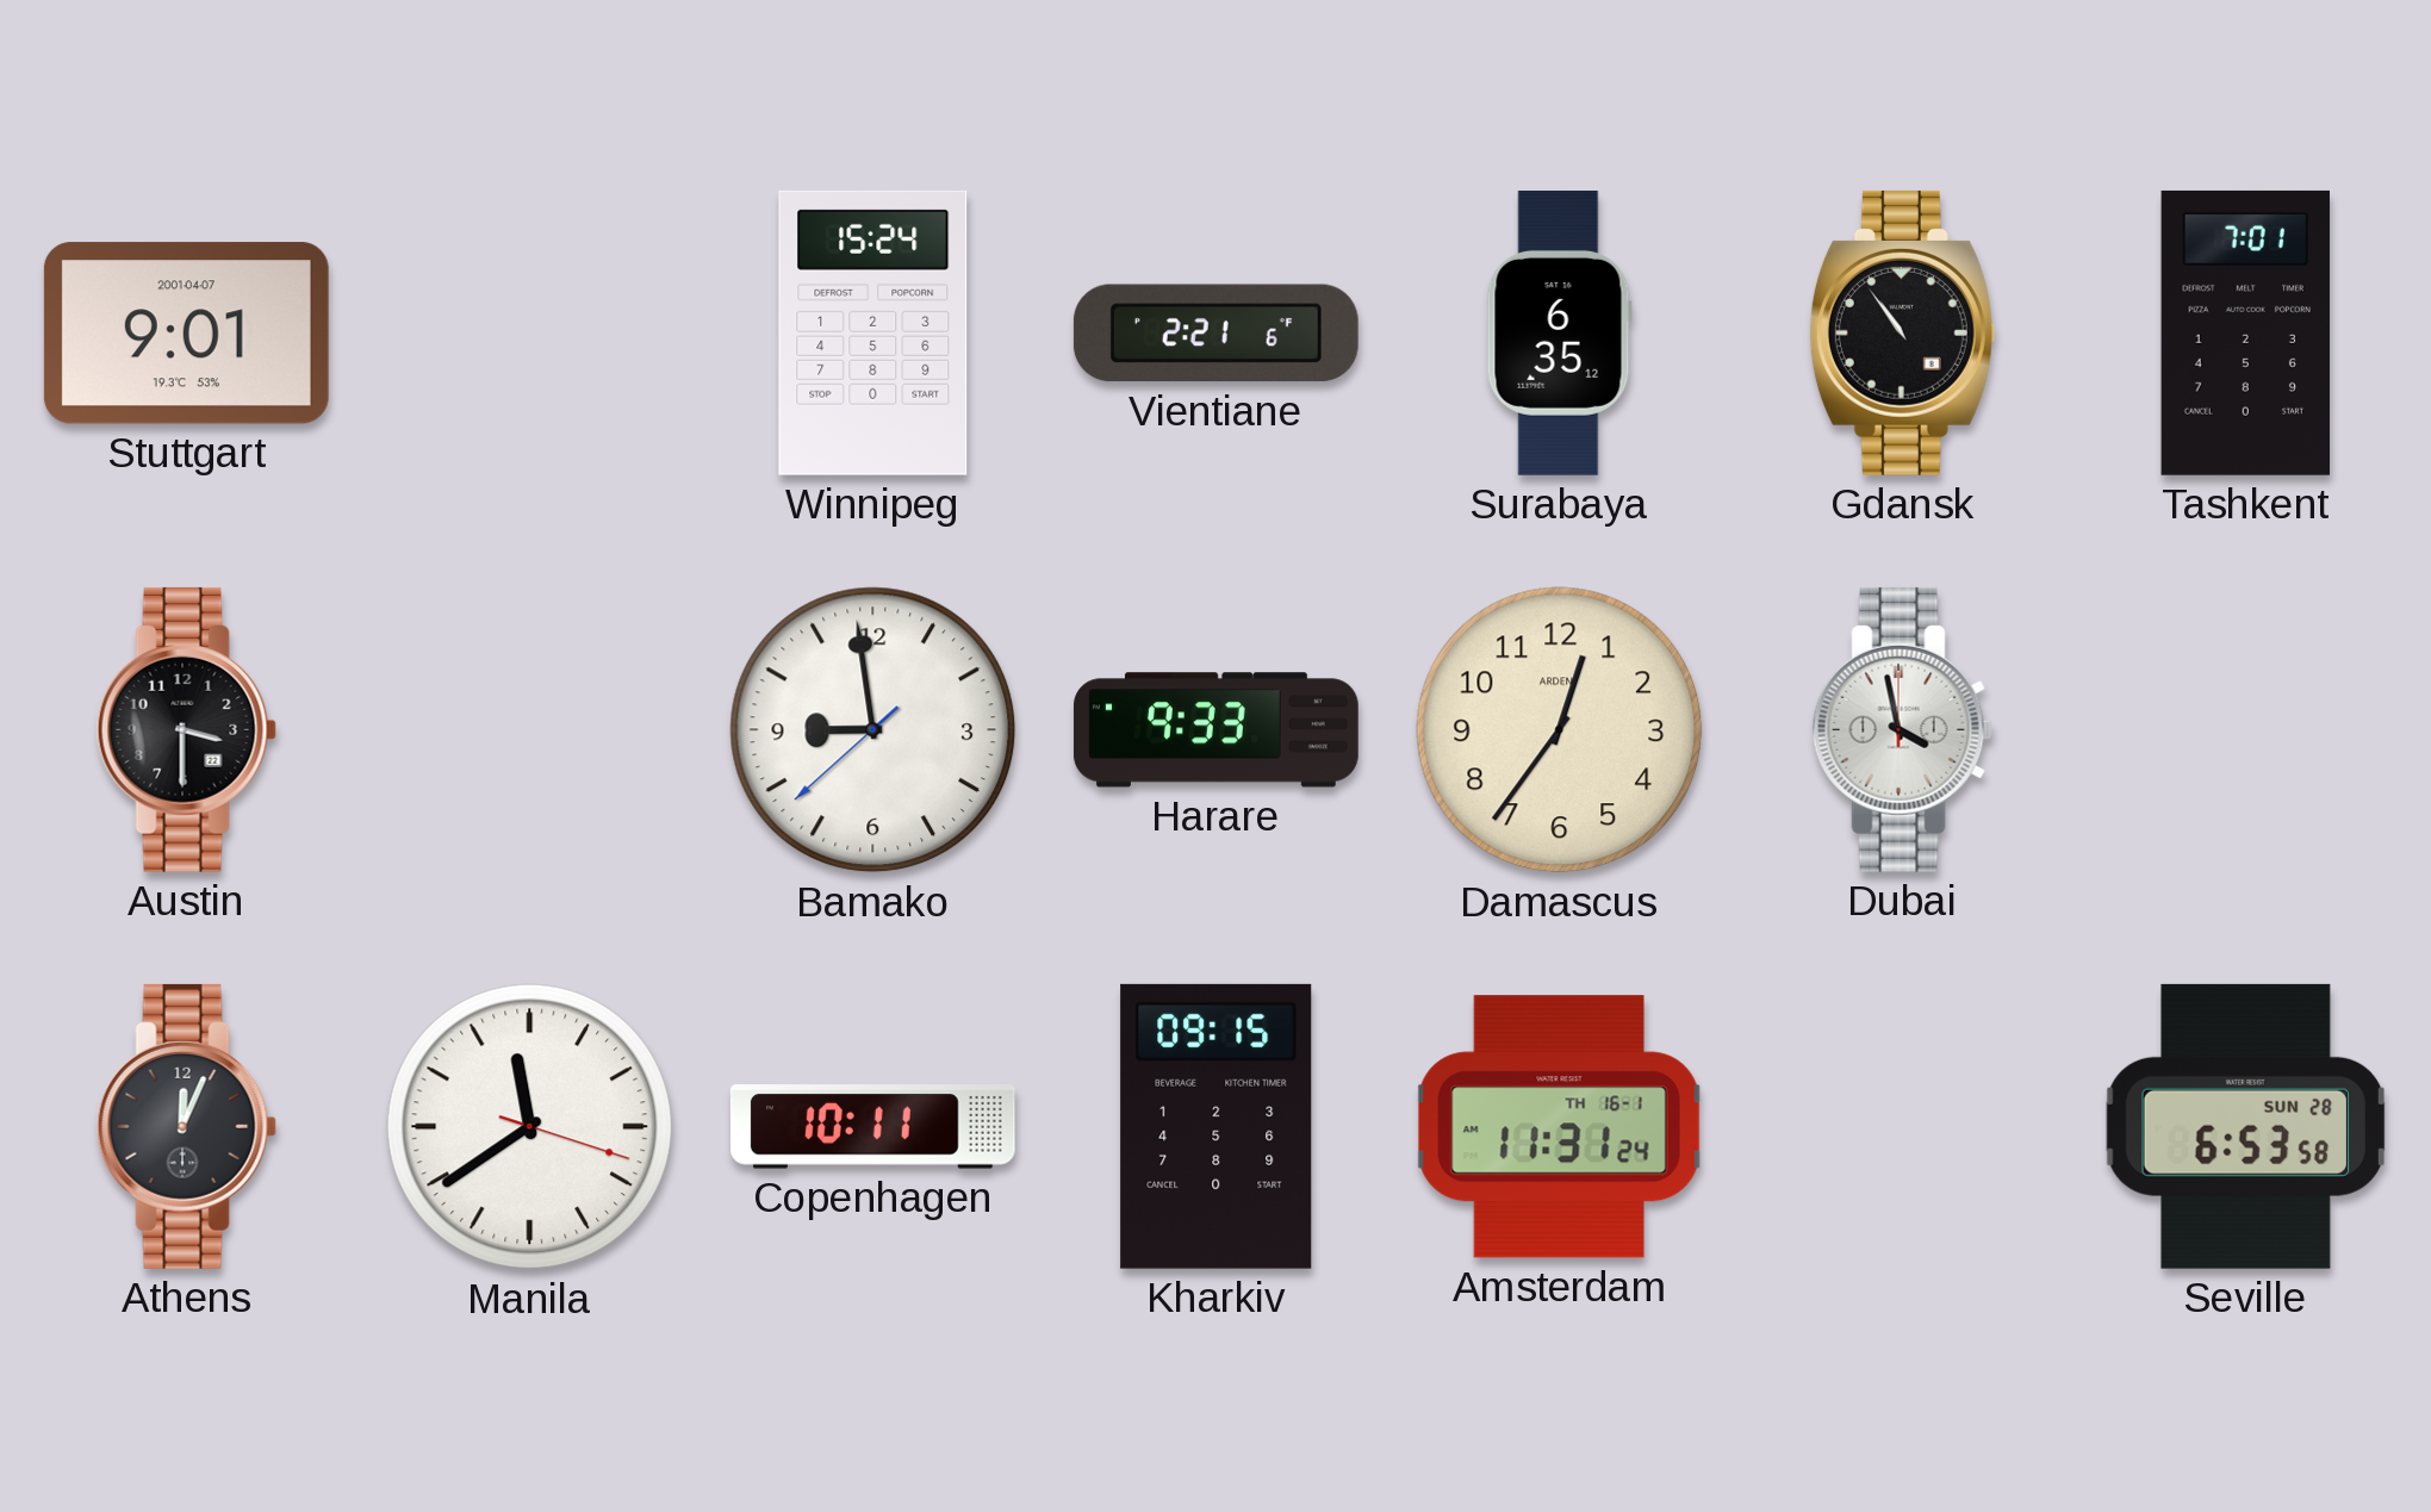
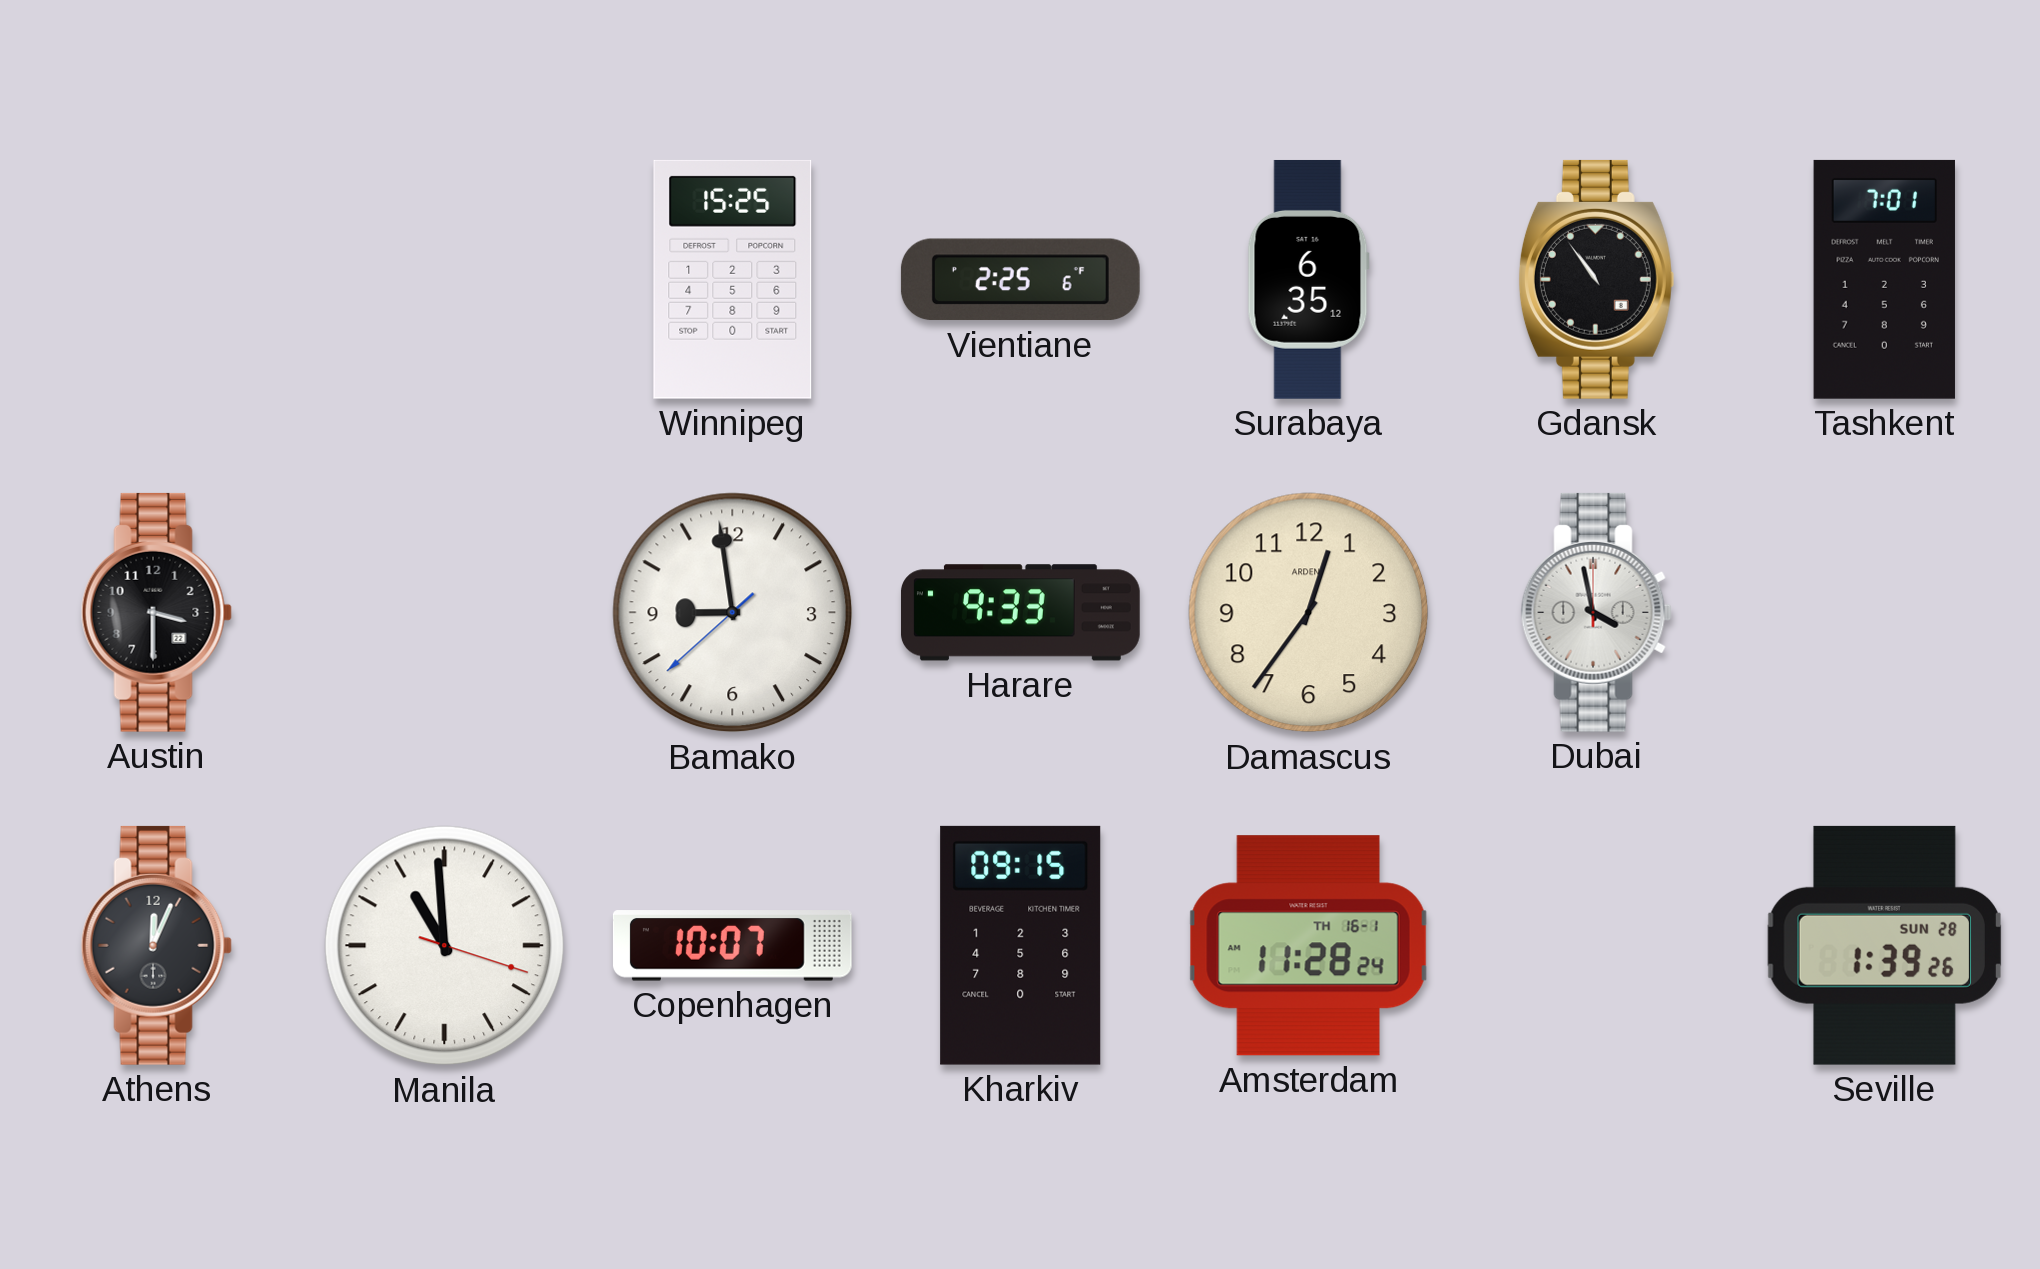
Stuttgart: 9:01 -> none (186, 334)
Winnipeg: 15:24 -> 15:25 (733, 279)
Vientiane: 2:21 -> 2:25 (1020, 280)
Manila: 11:39 -> 10:59 (445, 946)
Copenhagen: 10:11 -> 10:07 (732, 946)
Amsterdam: 11:31 -> 11:28 (1308, 946)
Seville: 6:53 -> 1:39 (1884, 945)
